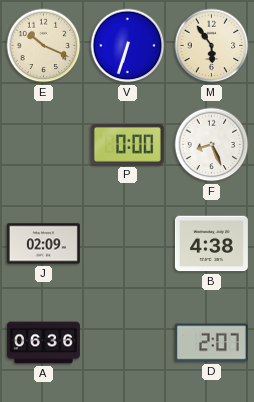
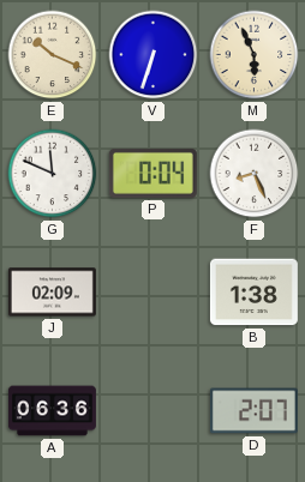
M: 5:54 -> 5:56 (255, 55)
G: none -> 11:49 (53, 174)
P: 0:00 -> 0:04 (152, 173)
B: 4:38 -> 1:38 (253, 293)
